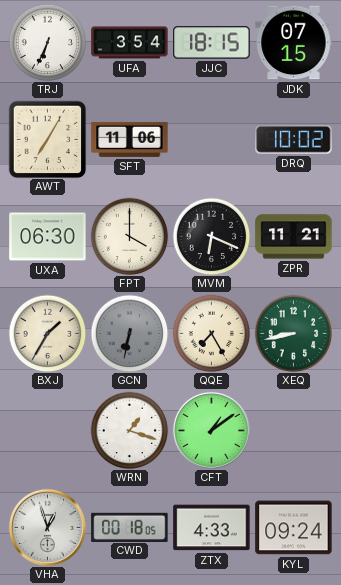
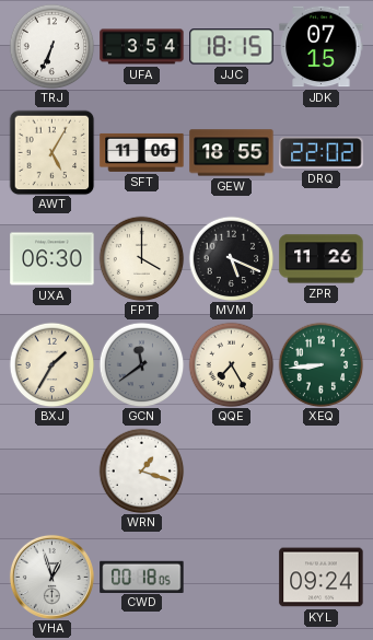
AWT: 7:05 -> 5:05 (51, 152)
GEW: none -> 18:55 (232, 153)
DRQ: 10:02 -> 22:02 (322, 153)
MVM: 6:19 -> 5:19 (231, 258)
ZPR: 11:21 -> 11:26 (322, 259)
GCN: 6:32 -> 11:39 (141, 364)
XEQ: 8:43 -> 8:44 (320, 364)
CFT: 1:09 -> none (211, 430)
ZTX: 4:33 -> none (212, 528)
